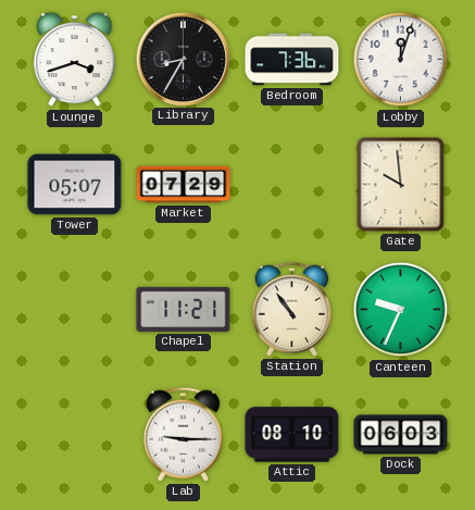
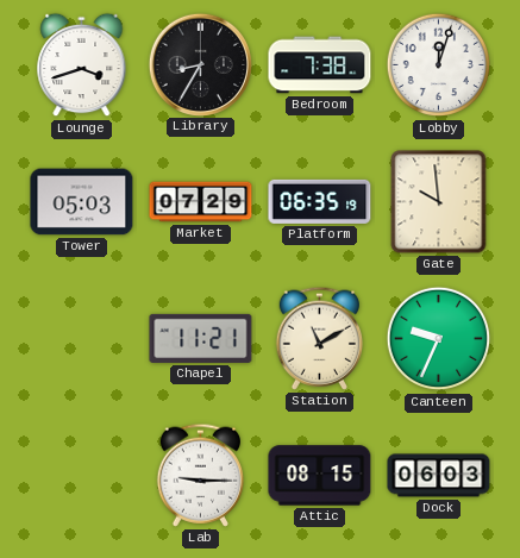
Bedroom: 7:36 -> 7:38 (320, 65)
Tower: 05:07 -> 05:03 (82, 202)
Platform: none -> 06:35 (320, 201)
Station: 10:54 -> 11:10 (320, 338)
Attic: 08:10 -> 08:15 (320, 476)
